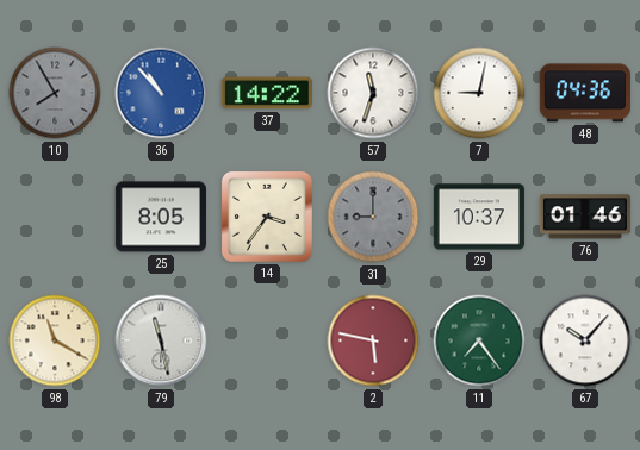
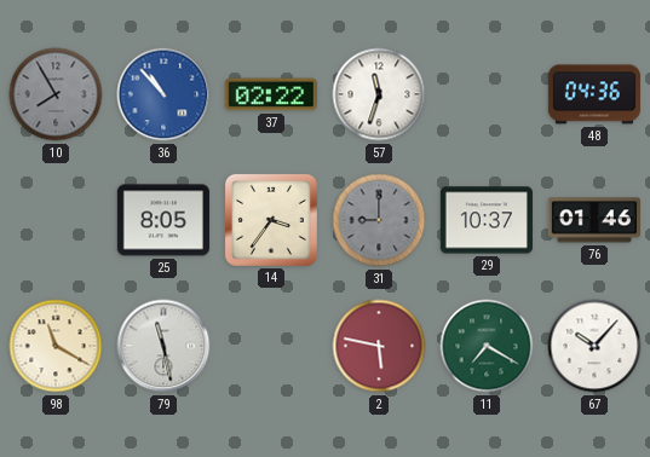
37: 14:22 -> 02:22 (271, 94)
7: 9:02 -> none (479, 93)
11: 7:24 -> 7:20 (487, 346)
